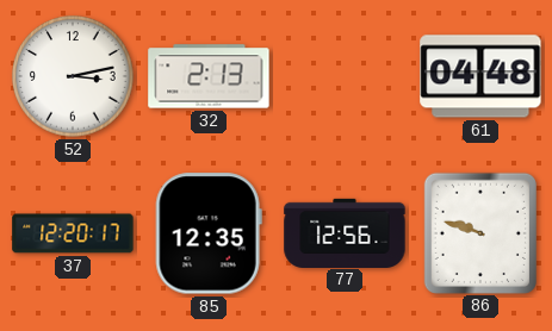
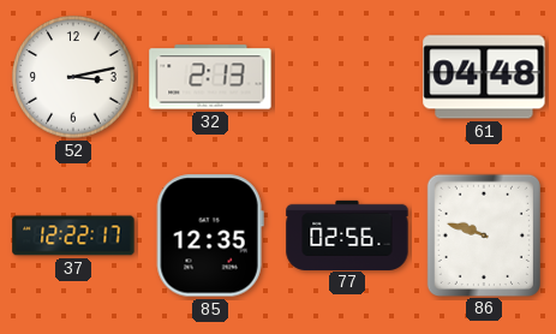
37: 12:20 -> 12:22 (73, 235)
77: 12:56 -> 02:56 (347, 234)
